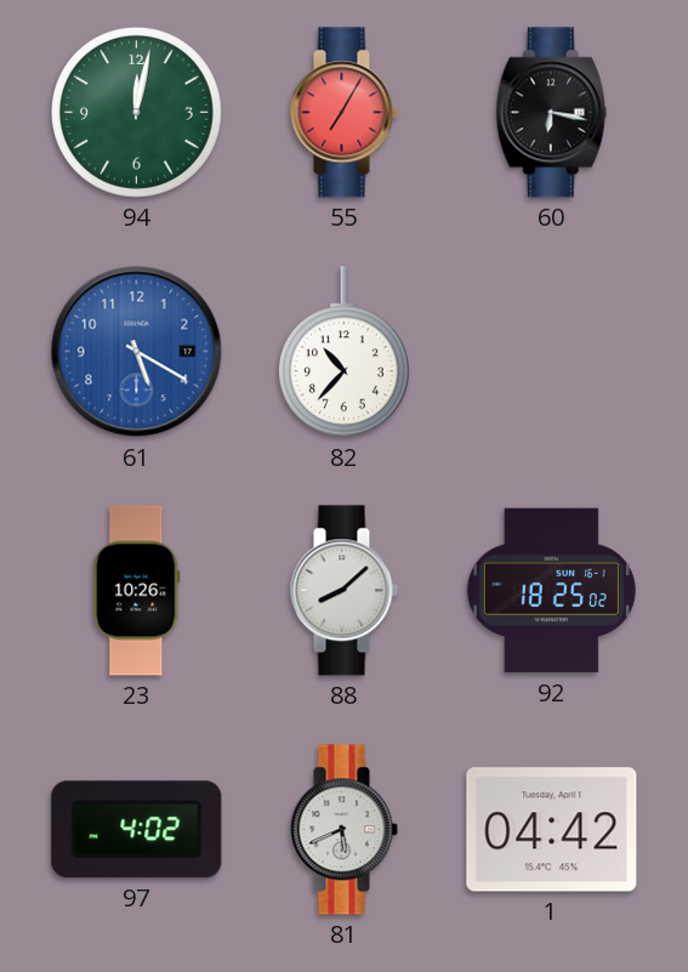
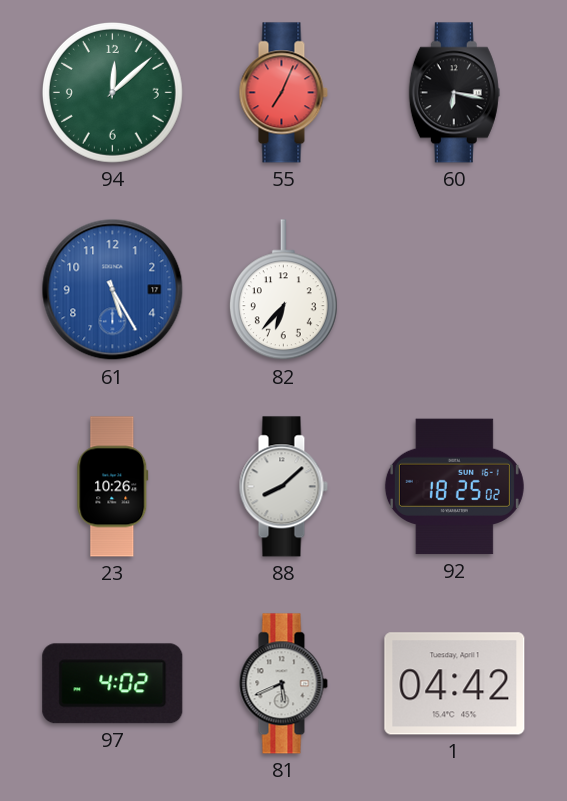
94: 12:02 -> 12:08 (112, 92)
55: 7:05 -> 7:04 (283, 93)
61: 5:20 -> 5:25 (113, 290)
82: 10:37 -> 6:37 (283, 290)
